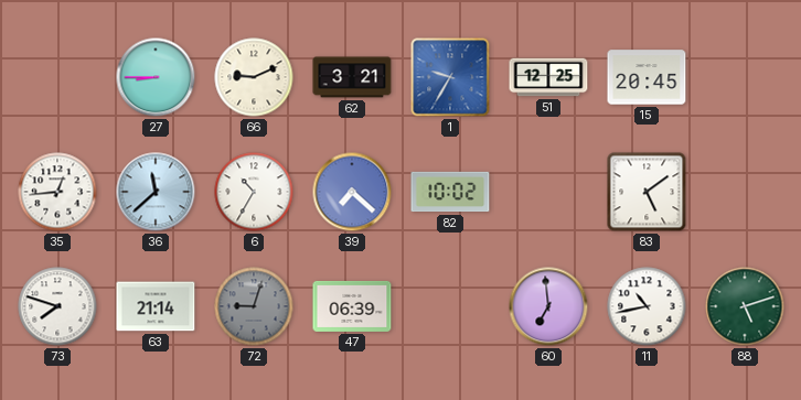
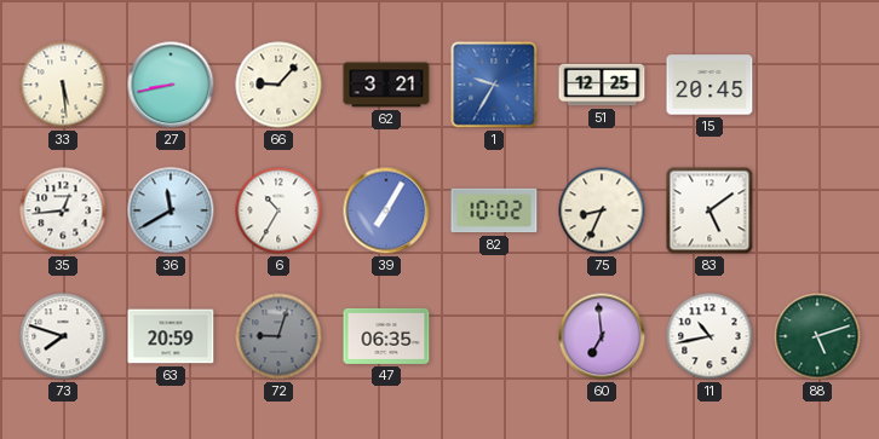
33: none -> 5:29 (63, 85)
27: 8:45 -> 8:43 (171, 85)
66: 9:11 -> 9:07 (278, 85)
36: 11:38 -> 11:40 (171, 210)
39: 7:22 -> 7:05 (386, 210)
75: none -> 8:34 (602, 210)
63: 21:14 -> 20:59 (171, 336)
47: 06:39 -> 06:35 (386, 336)
